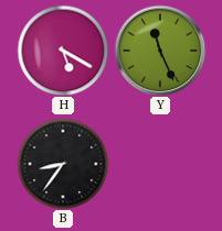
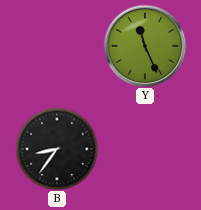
H: 5:20 -> none (63, 51)
